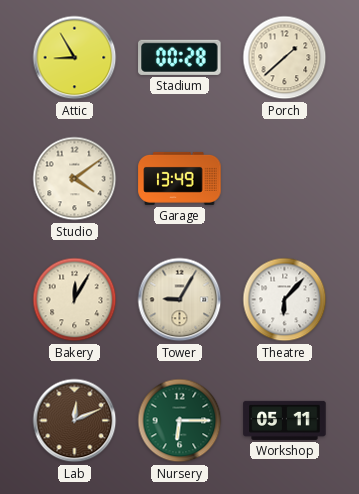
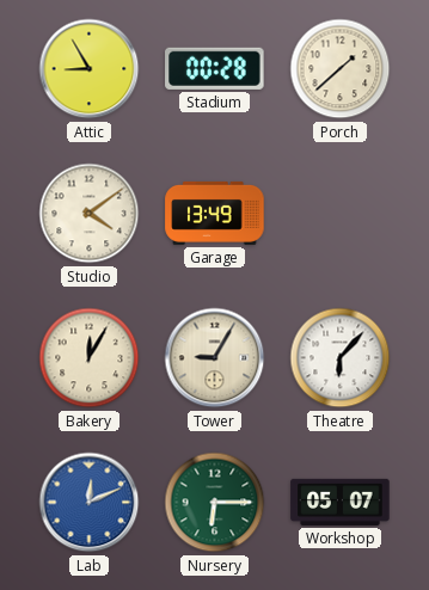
Lab dial: brown -> blue (90, 503)
Workshop: 05:11 -> 05:07 (341, 502)
